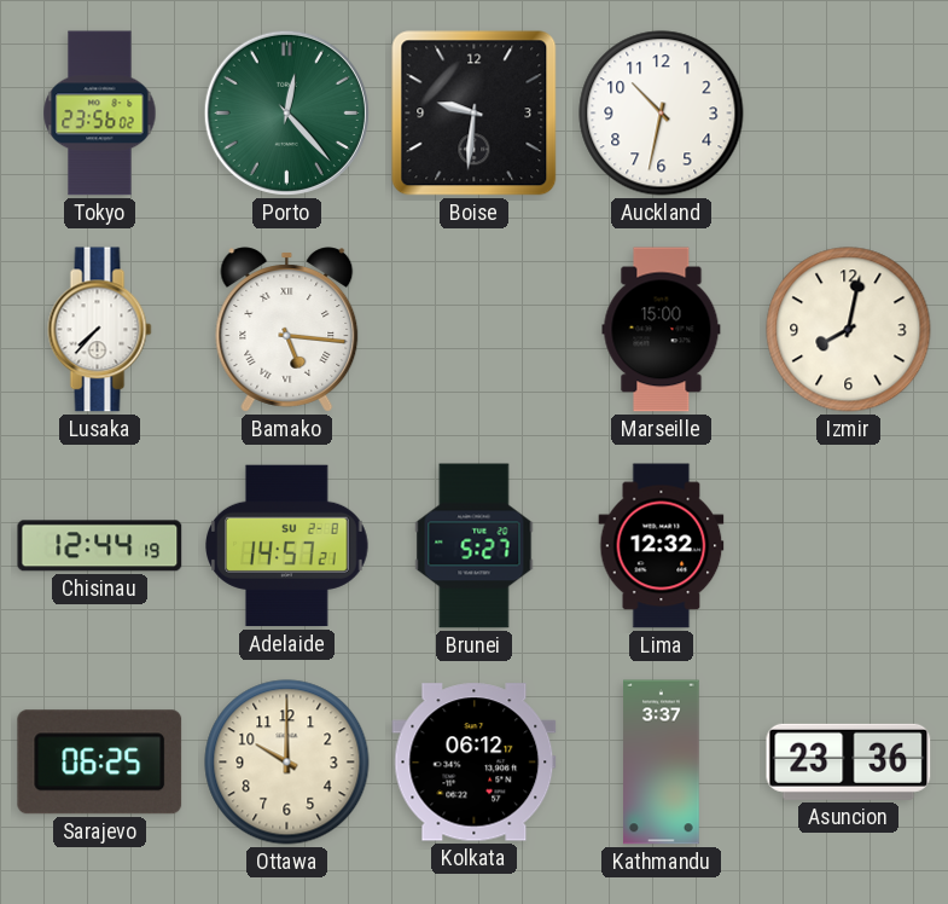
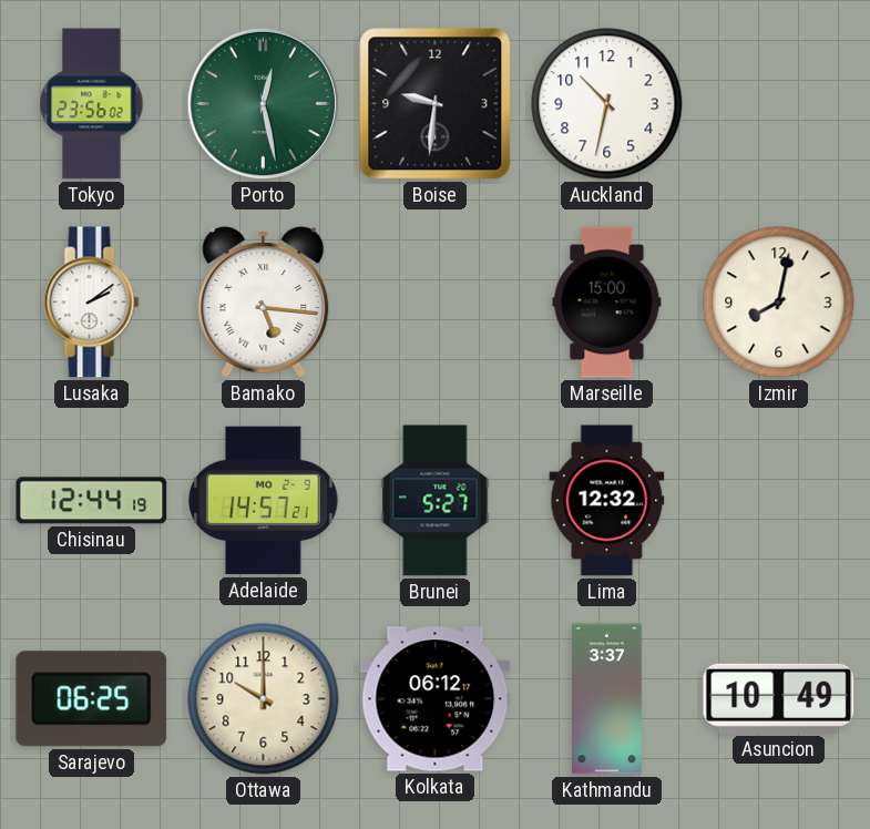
Porto: 12:23 -> 12:28 (263, 103)
Lusaka: 7:37 -> 2:09 (92, 303)
Adelaide date: SU 2-8 -> MO 2-9 (264, 501)
Asuncion: 23:36 -> 10:49 (779, 698)
